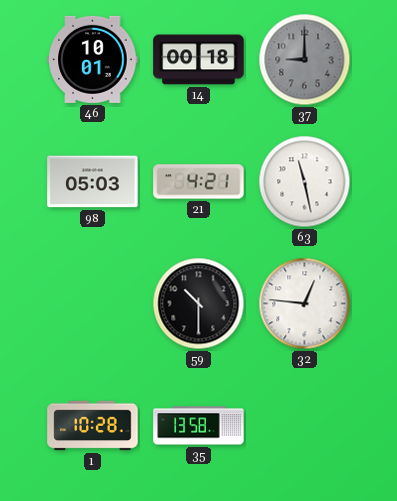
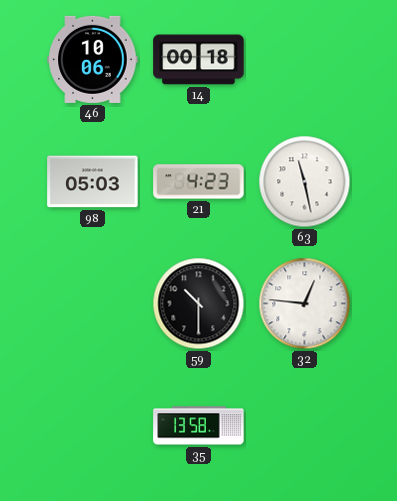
46: 10:01 -> 10:06 (93, 59)
37: 9:00 -> none (305, 60)
21: 4:21 -> 4:23 (199, 182)
1: 10:28 -> none (93, 426)
